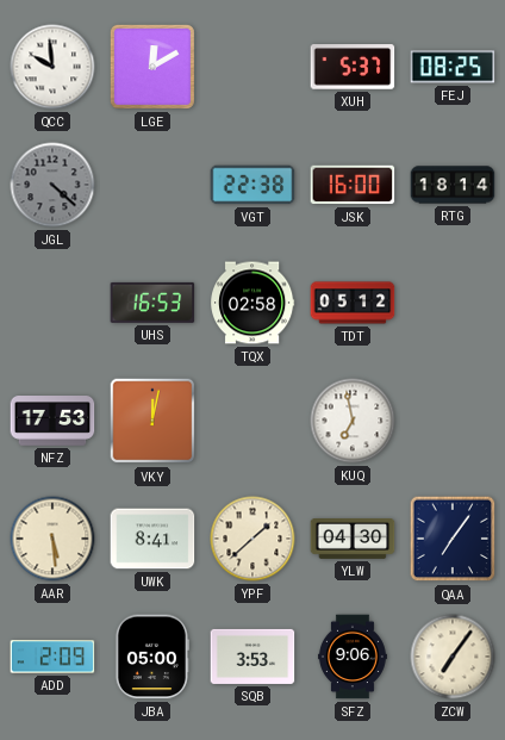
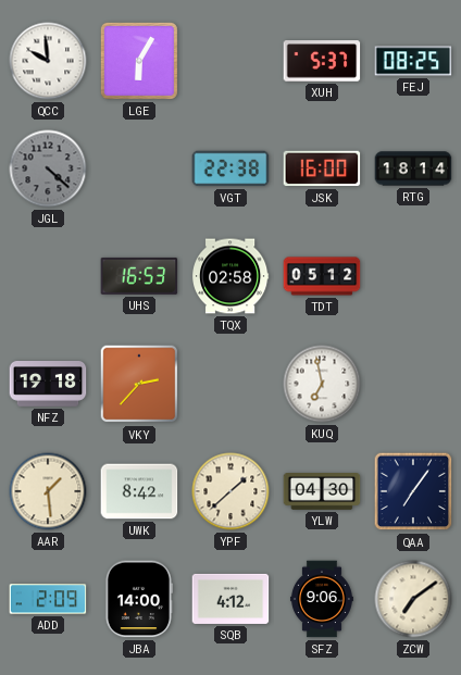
LGE: 12:10 -> 6:05 (139, 61)
NFZ: 17:53 -> 19:18 (48, 384)
VKY: 12:02 -> 2:37 (139, 384)
AAR: 5:29 -> 1:29 (48, 491)
UWK: 8:41 -> 8:42 (139, 491)
JBA: 05:00 -> 14:00 (138, 599)
SQB: 3:53 -> 4:12 (230, 599)
ZCW: 7:06 -> 7:09 (413, 599)
